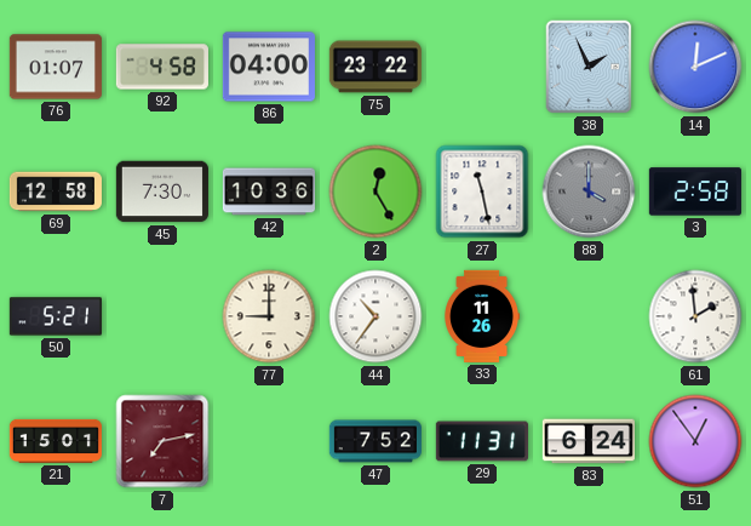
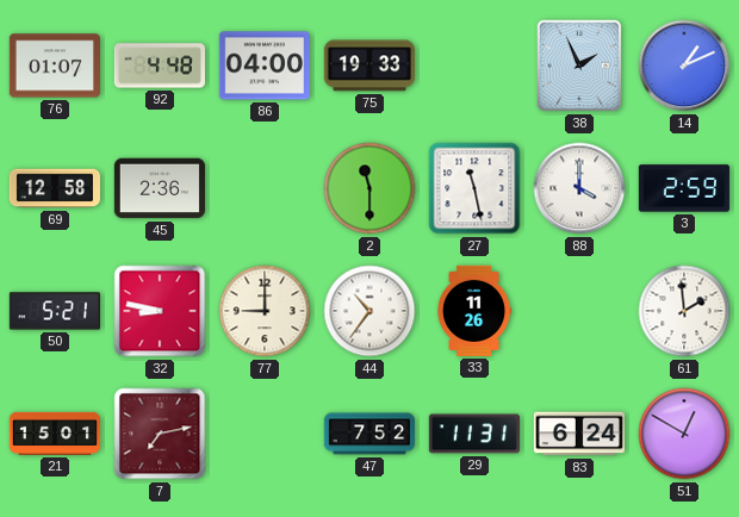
92: 4:58 -> 4:48 (160, 66)
75: 23:22 -> 19:33 (369, 66)
14: 12:11 -> 1:11 (684, 66)
45: 7:30 -> 2:36 (160, 188)
42: 10:36 -> none (268, 191)
2: 12:25 -> 11:30 (369, 188)
88 dial: grey -> white (579, 188)
3: 2:58 -> 2:59 (684, 188)
32: none -> 8:47 (160, 311)
51: 12:54 -> 12:50 (684, 434)
